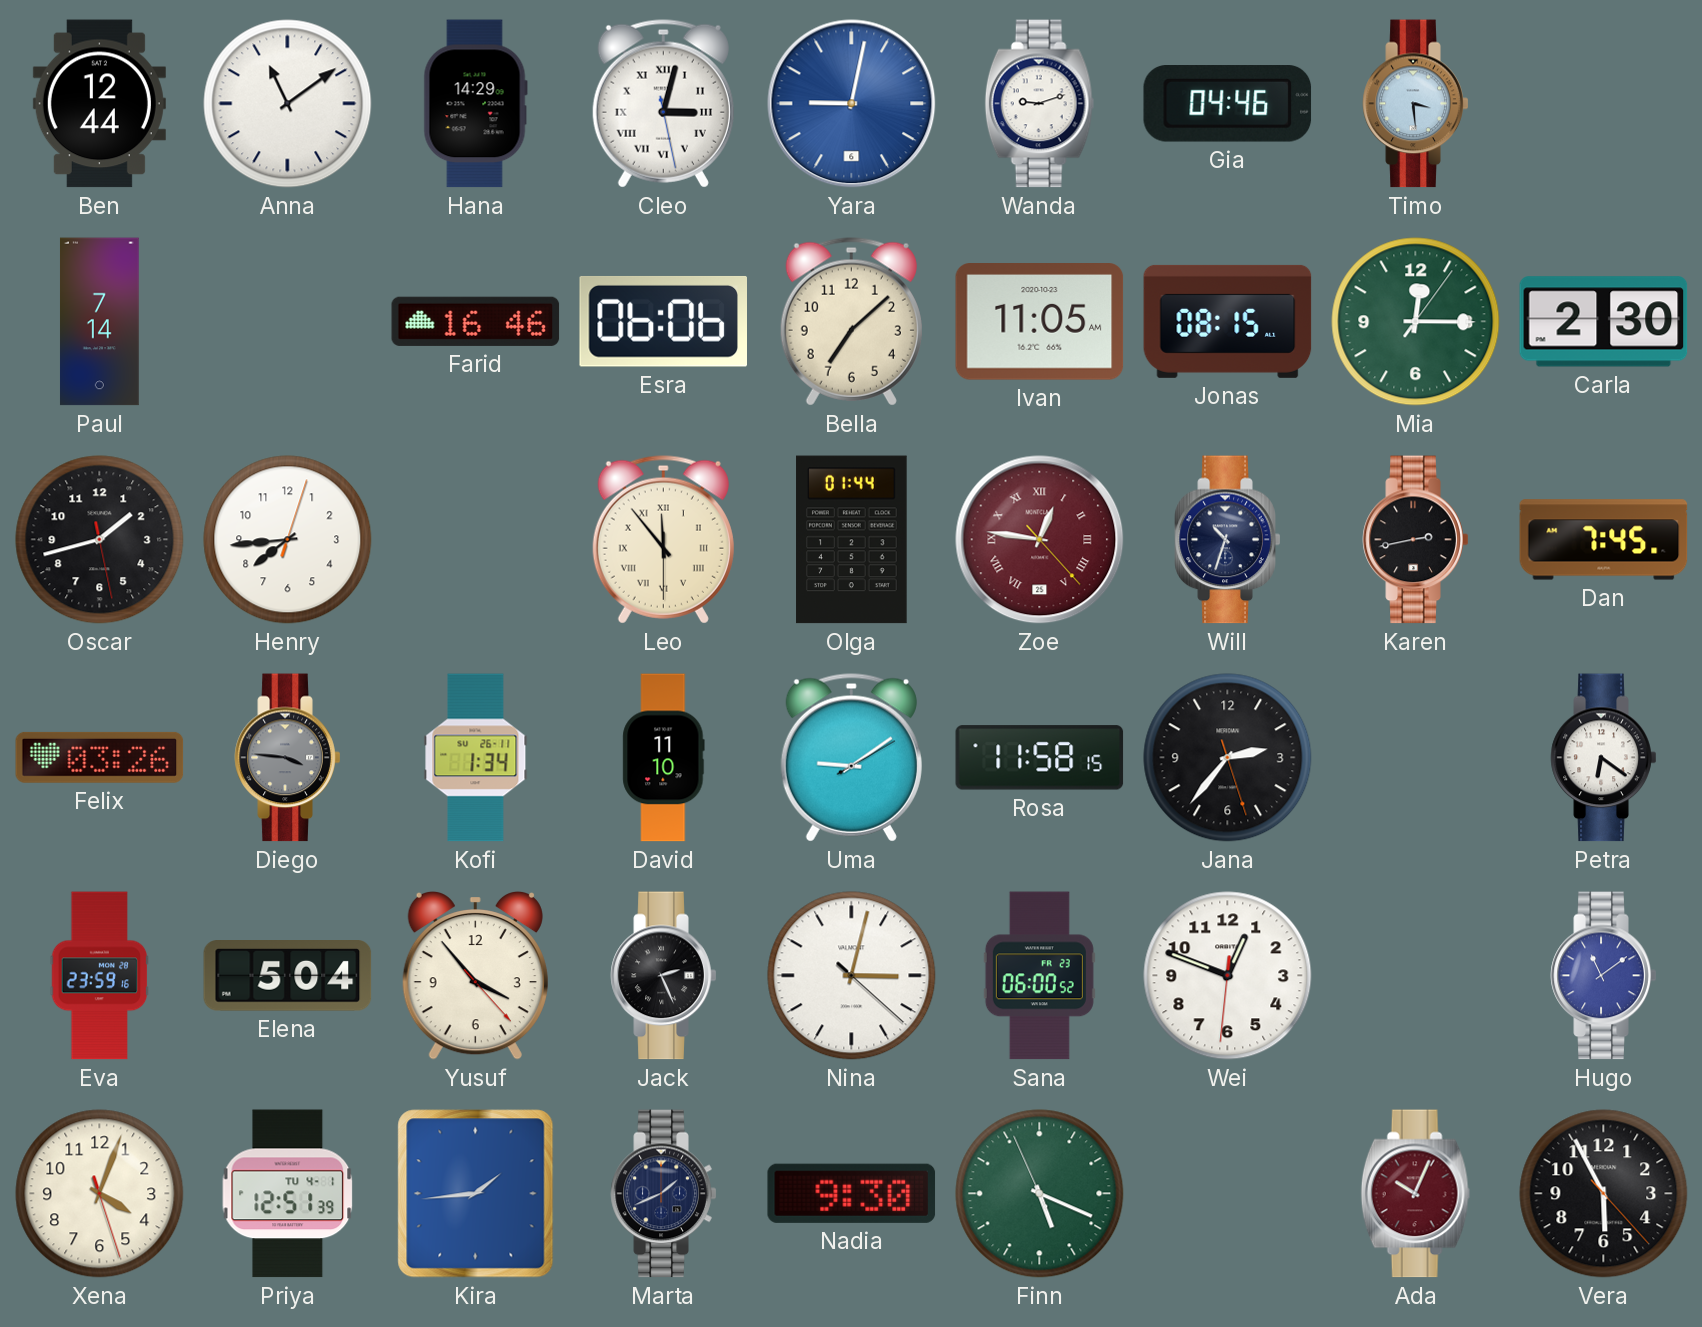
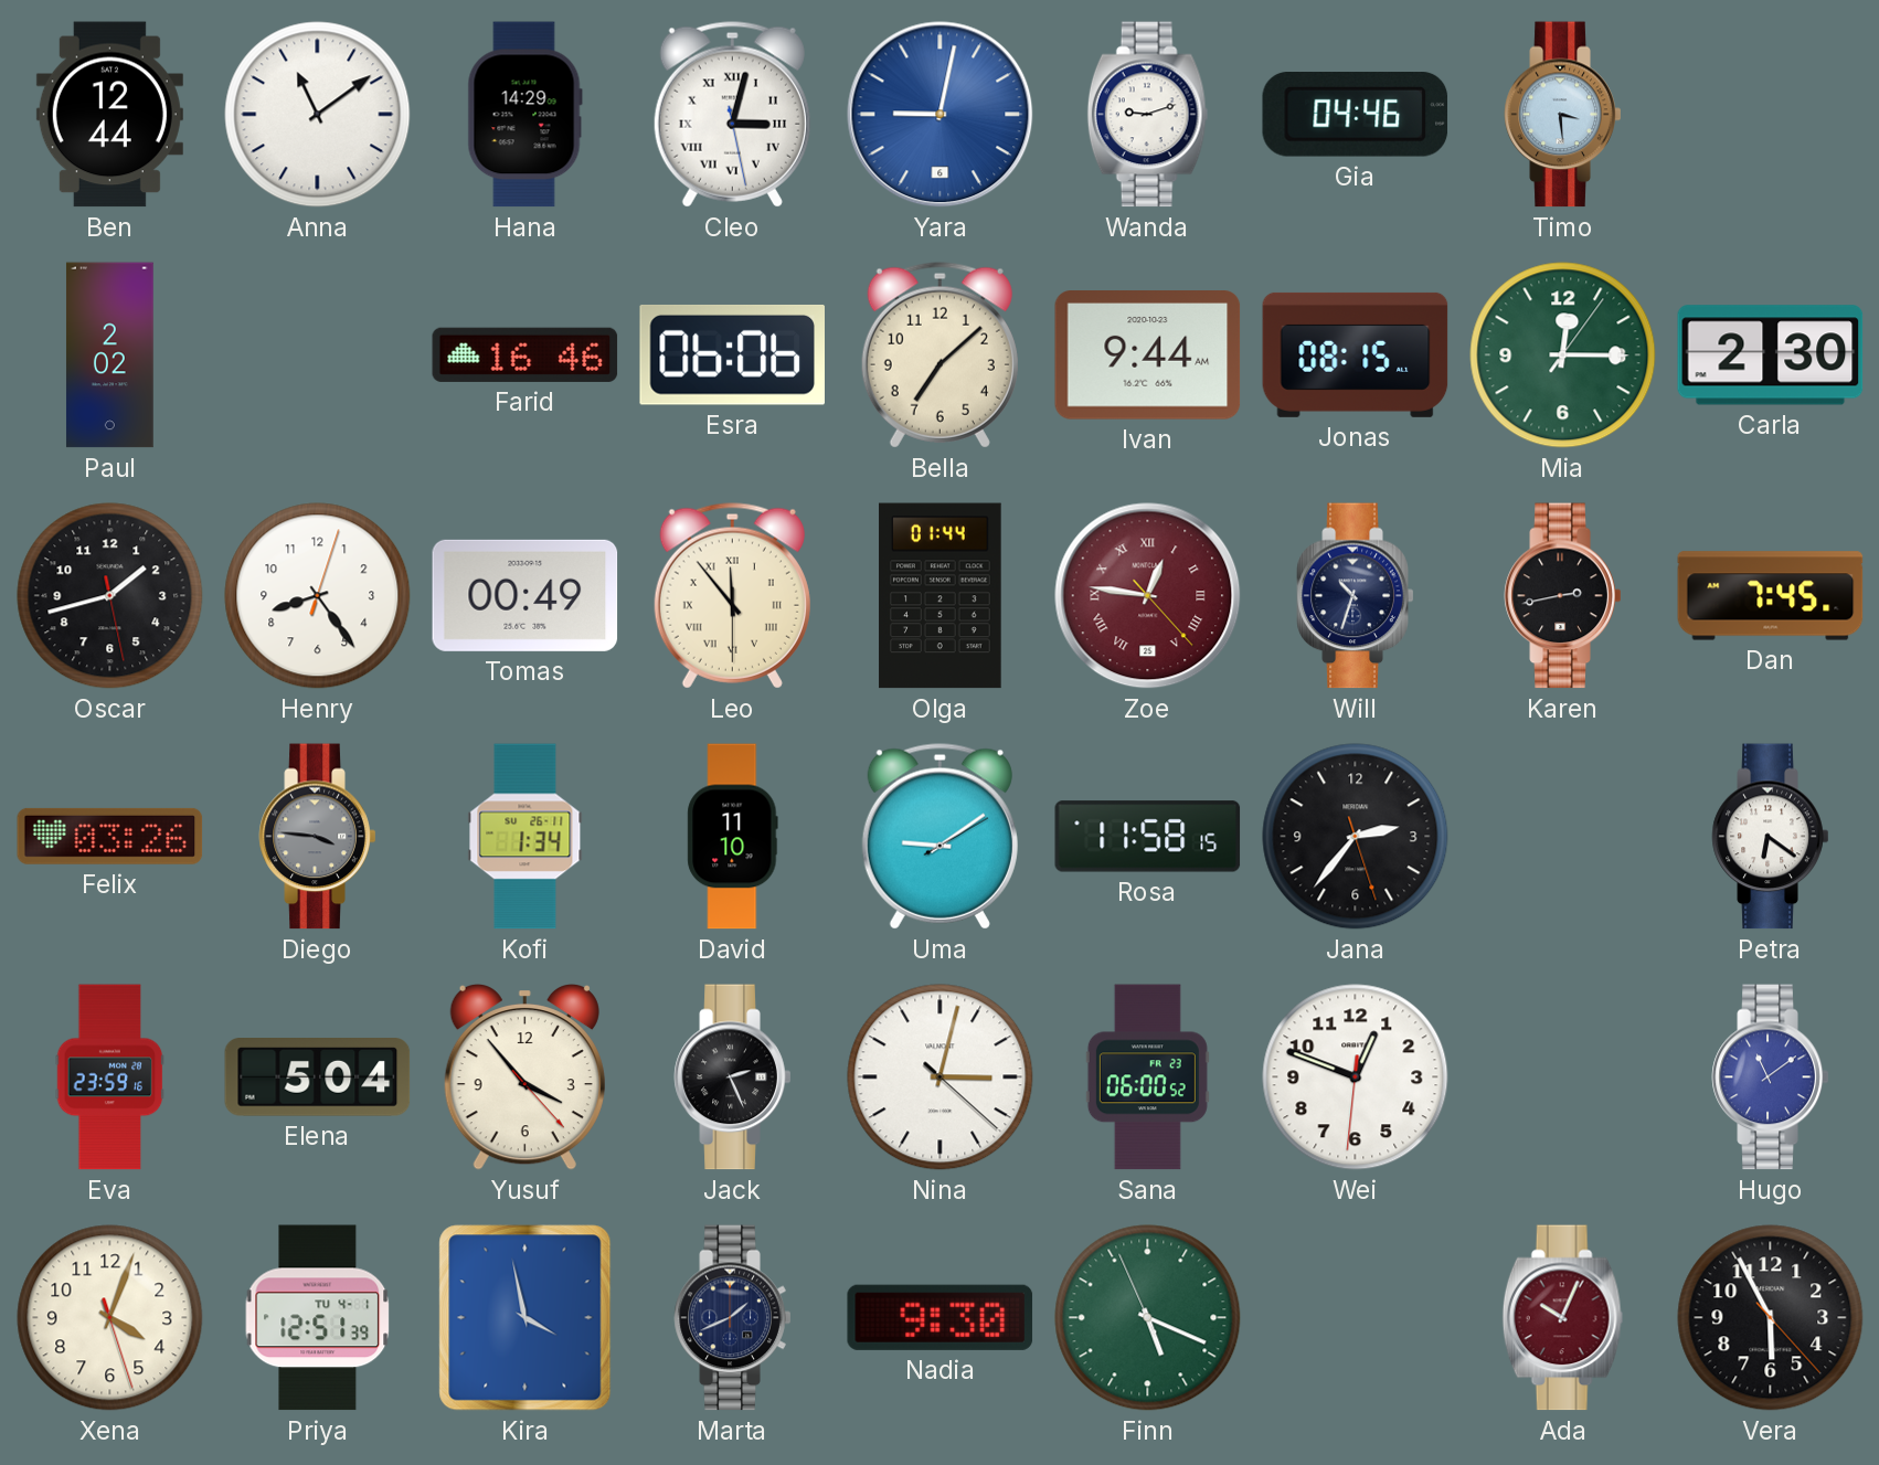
Paul: 7:14 -> 2:02 (109, 355)
Ivan: 11:05 -> 9:44 (1148, 355)
Henry: 7:44 -> 8:24 (318, 596)
Tomas: none -> 00:49 (526, 595)
Kira: 1:44 -> 3:58 (526, 1318)
